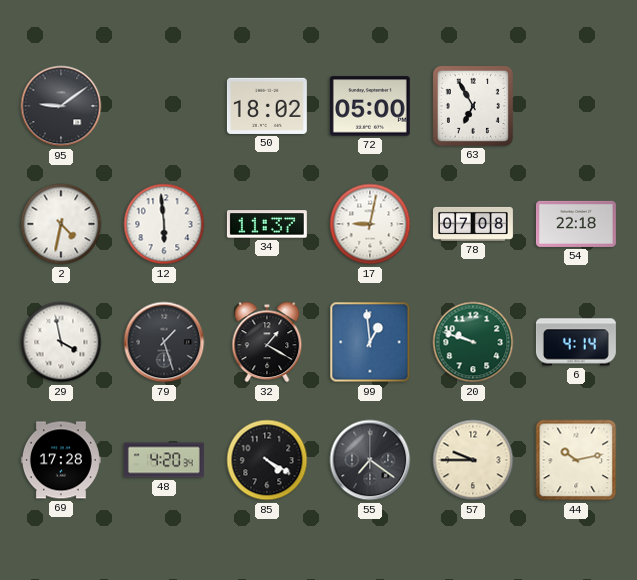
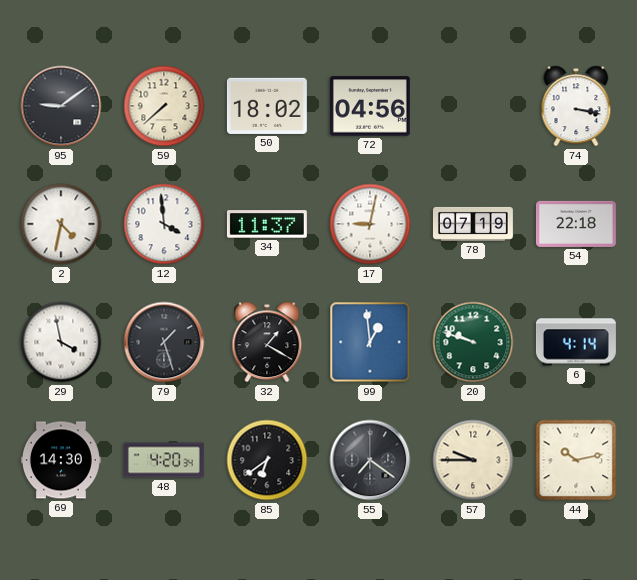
59: none -> 7:38 (164, 106)
72: 05:00 -> 04:56 (370, 106)
63: 6:55 -> none (473, 106)
74: none -> 3:17 (576, 106)
12: 5:59 -> 3:59 (164, 224)
78: 07:08 -> 07:19 (473, 224)
69: 17:28 -> 14:30 (61, 460)
85: 4:20 -> 6:39 (267, 460)
